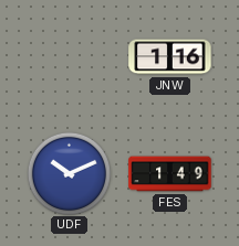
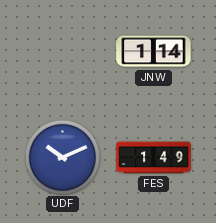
JNW: 1:16 -> 1:14 (154, 52)
